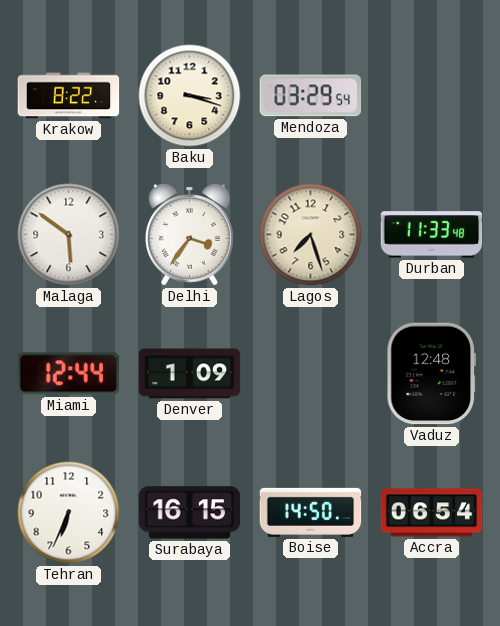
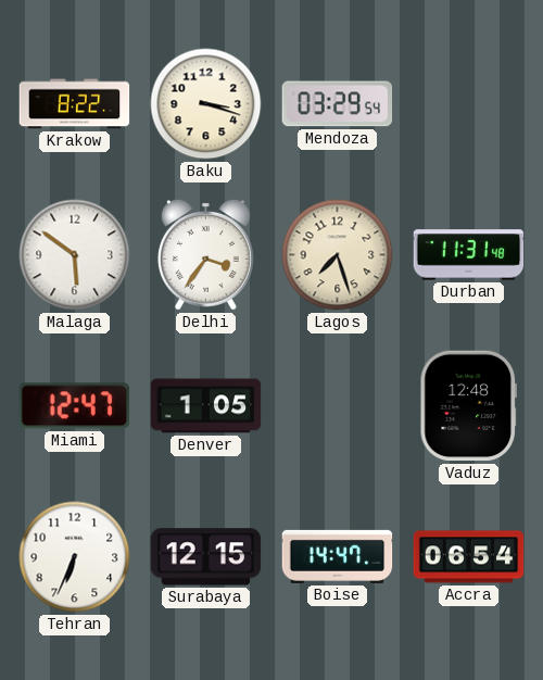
Durban: 11:33 -> 11:31 (469, 255)
Miami: 12:44 -> 12:47 (75, 406)
Denver: 1:09 -> 1:05 (206, 406)
Surabaya: 16:15 -> 12:15 (206, 557)
Boise: 14:50 -> 14:47 (338, 556)
